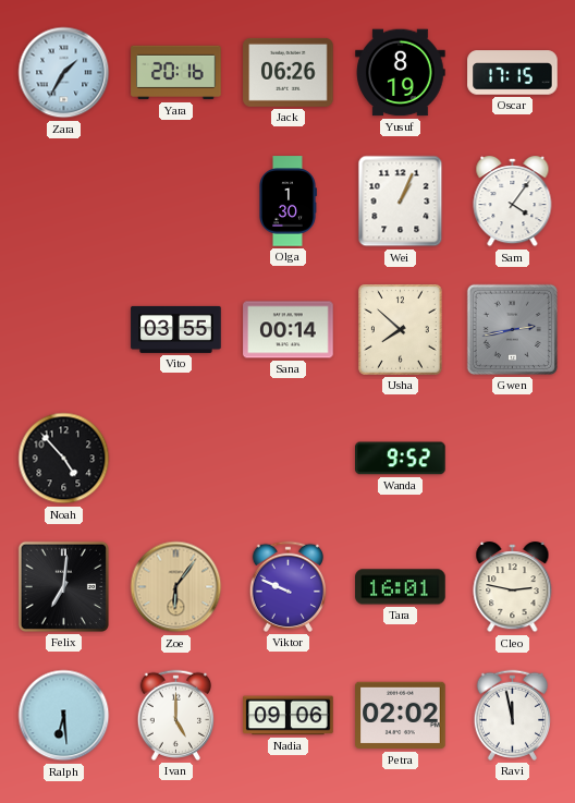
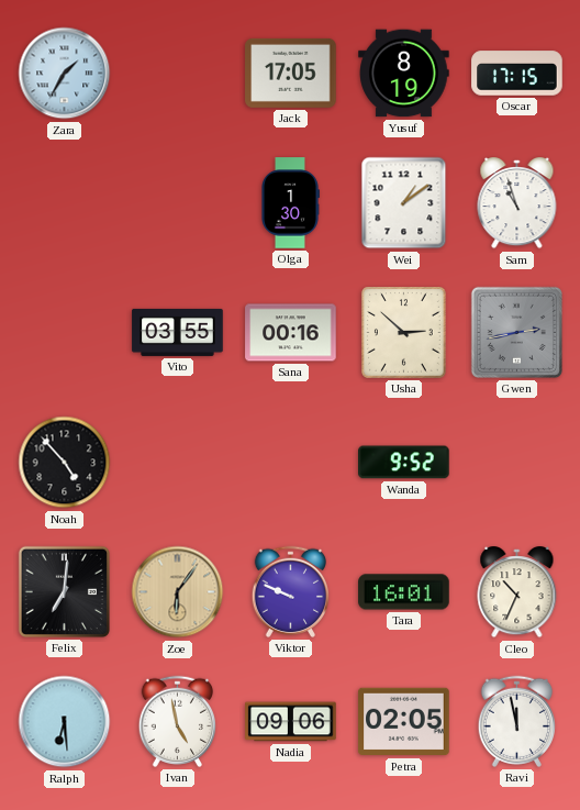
Yara: 20:16 -> none (176, 73)
Jack: 06:26 -> 17:05 (291, 73)
Wei: 1:04 -> 1:09 (404, 203)
Sam: 4:06 -> 10:57 (517, 204)
Sana: 00:14 -> 00:16 (291, 333)
Usha: 7:52 -> 2:52 (404, 333)
Cleo: 2:47 -> 10:34 (517, 593)
Ivan: 5:00 -> 4:58 (177, 721)
Petra: 02:02 -> 02:05 (404, 722)
